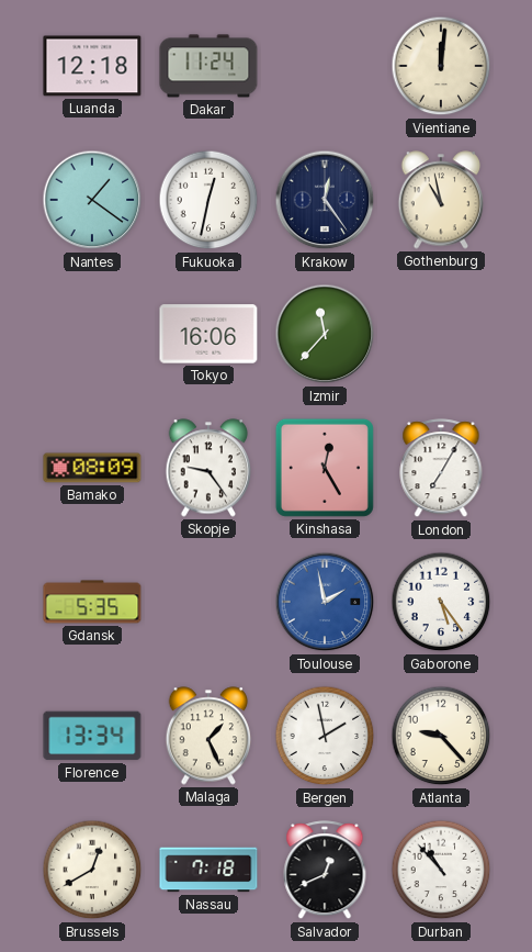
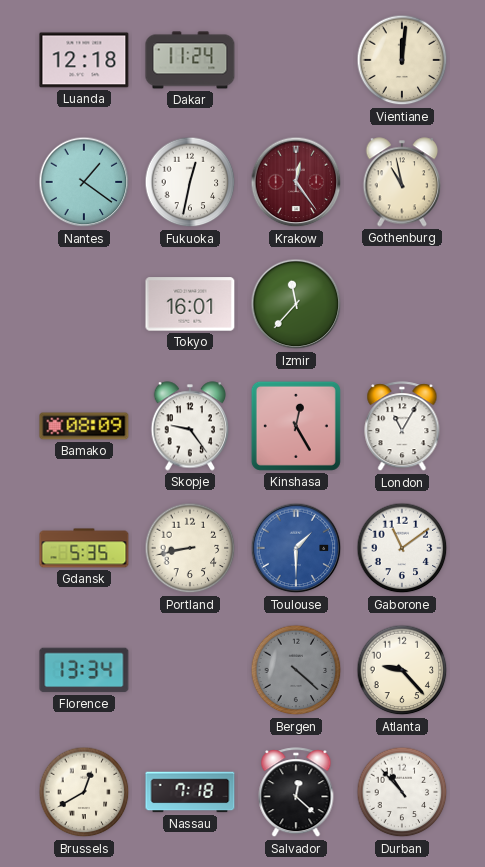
Krakow dial: navy -> burgundy (296, 182)
Tokyo: 16:06 -> 16:01 (190, 304)
London: 7:05 -> 11:05 (402, 427)
Portland: none -> 8:43 (190, 548)
Toulouse: 1:58 -> 1:30 (296, 548)
Gaborone: 5:24 -> 11:09 (402, 548)
Malaga: 1:26 -> none (208, 736)
Bergen: 1:58 -> 4:22 (296, 670)
Bergen dial: white -> grey (296, 670)
Salvador: 12:41 -> 12:22 (296, 793)
